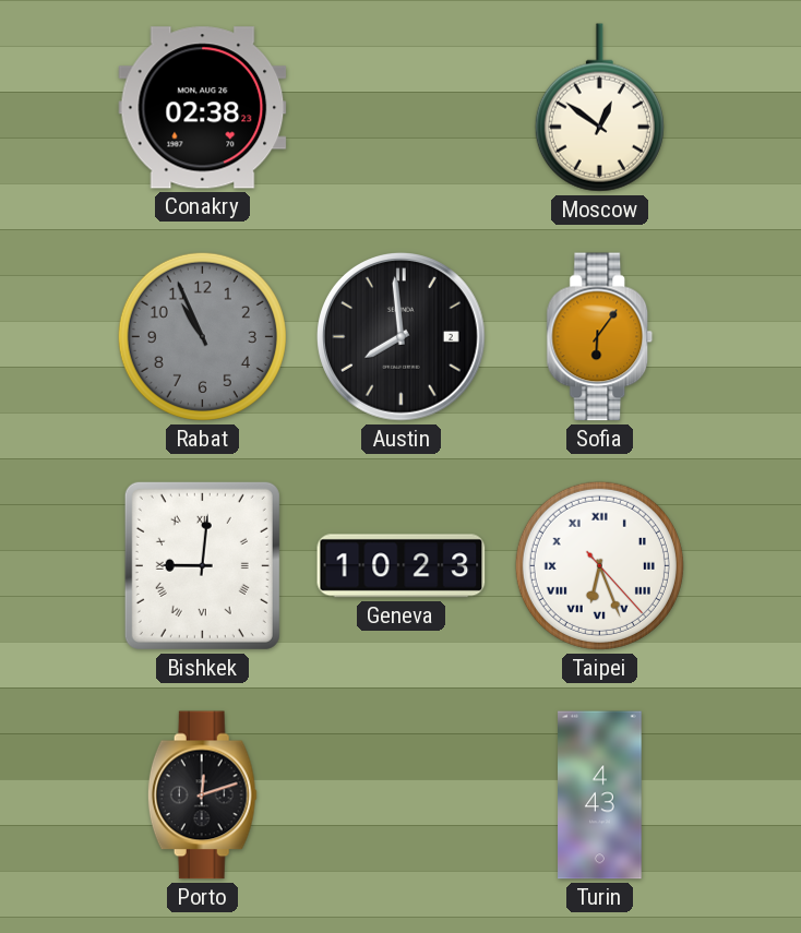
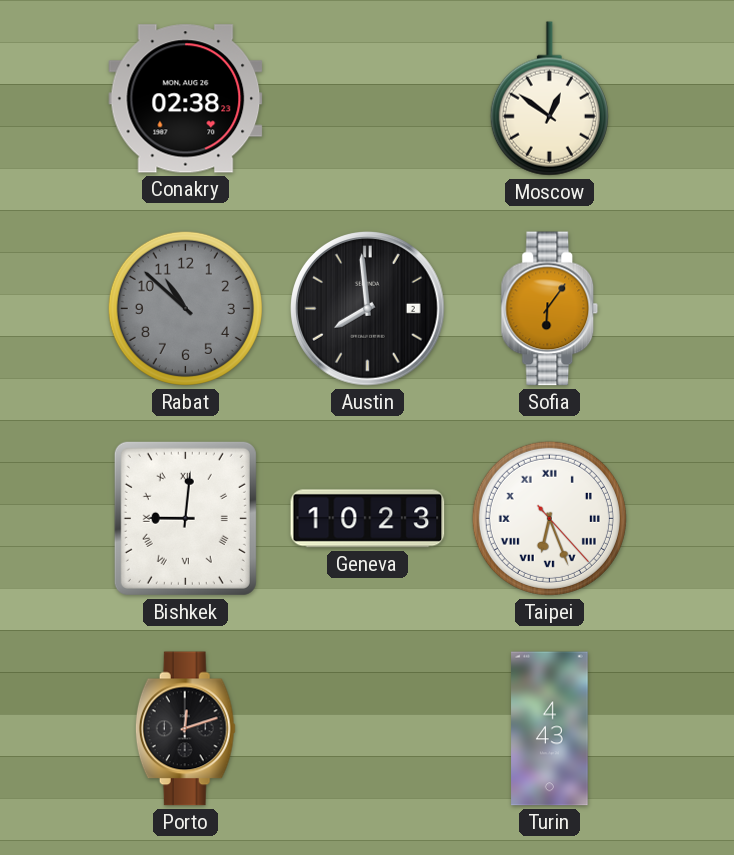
Rabat: 10:56 -> 10:52 (185, 308)
